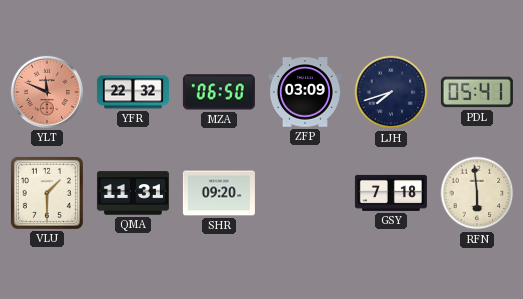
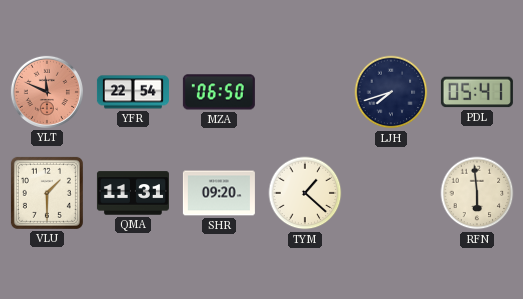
YFR: 22:32 -> 22:54 (133, 92)
ZFP: 03:09 -> none (305, 92)
TYM: none -> 1:22 (305, 193)
GSY: 7:18 -> none (391, 193)
